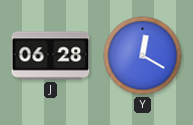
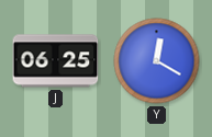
J: 06:28 -> 06:25 (56, 61)
